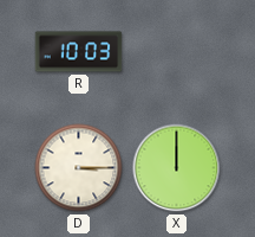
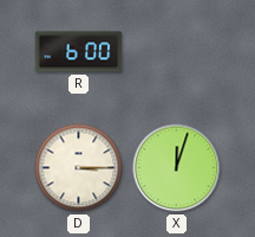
R: 10:03 -> 6:00 (79, 52)
X: 12:00 -> 12:03 (177, 168)
